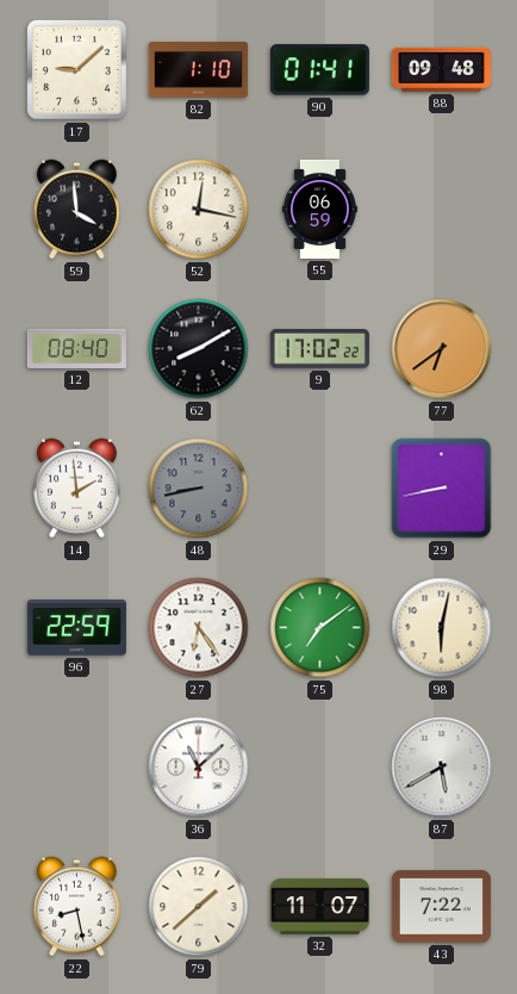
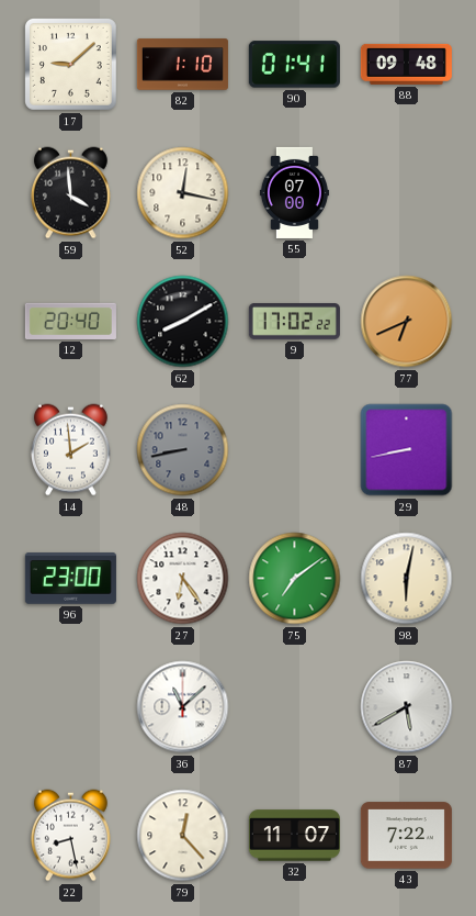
55: 06:59 -> 07:00 (294, 192)
12: 08:40 -> 20:40 (70, 321)
77: 6:39 -> 6:41 (407, 322)
96: 22:59 -> 23:00 (70, 579)
79: 1:38 -> 12:23 (183, 836)
